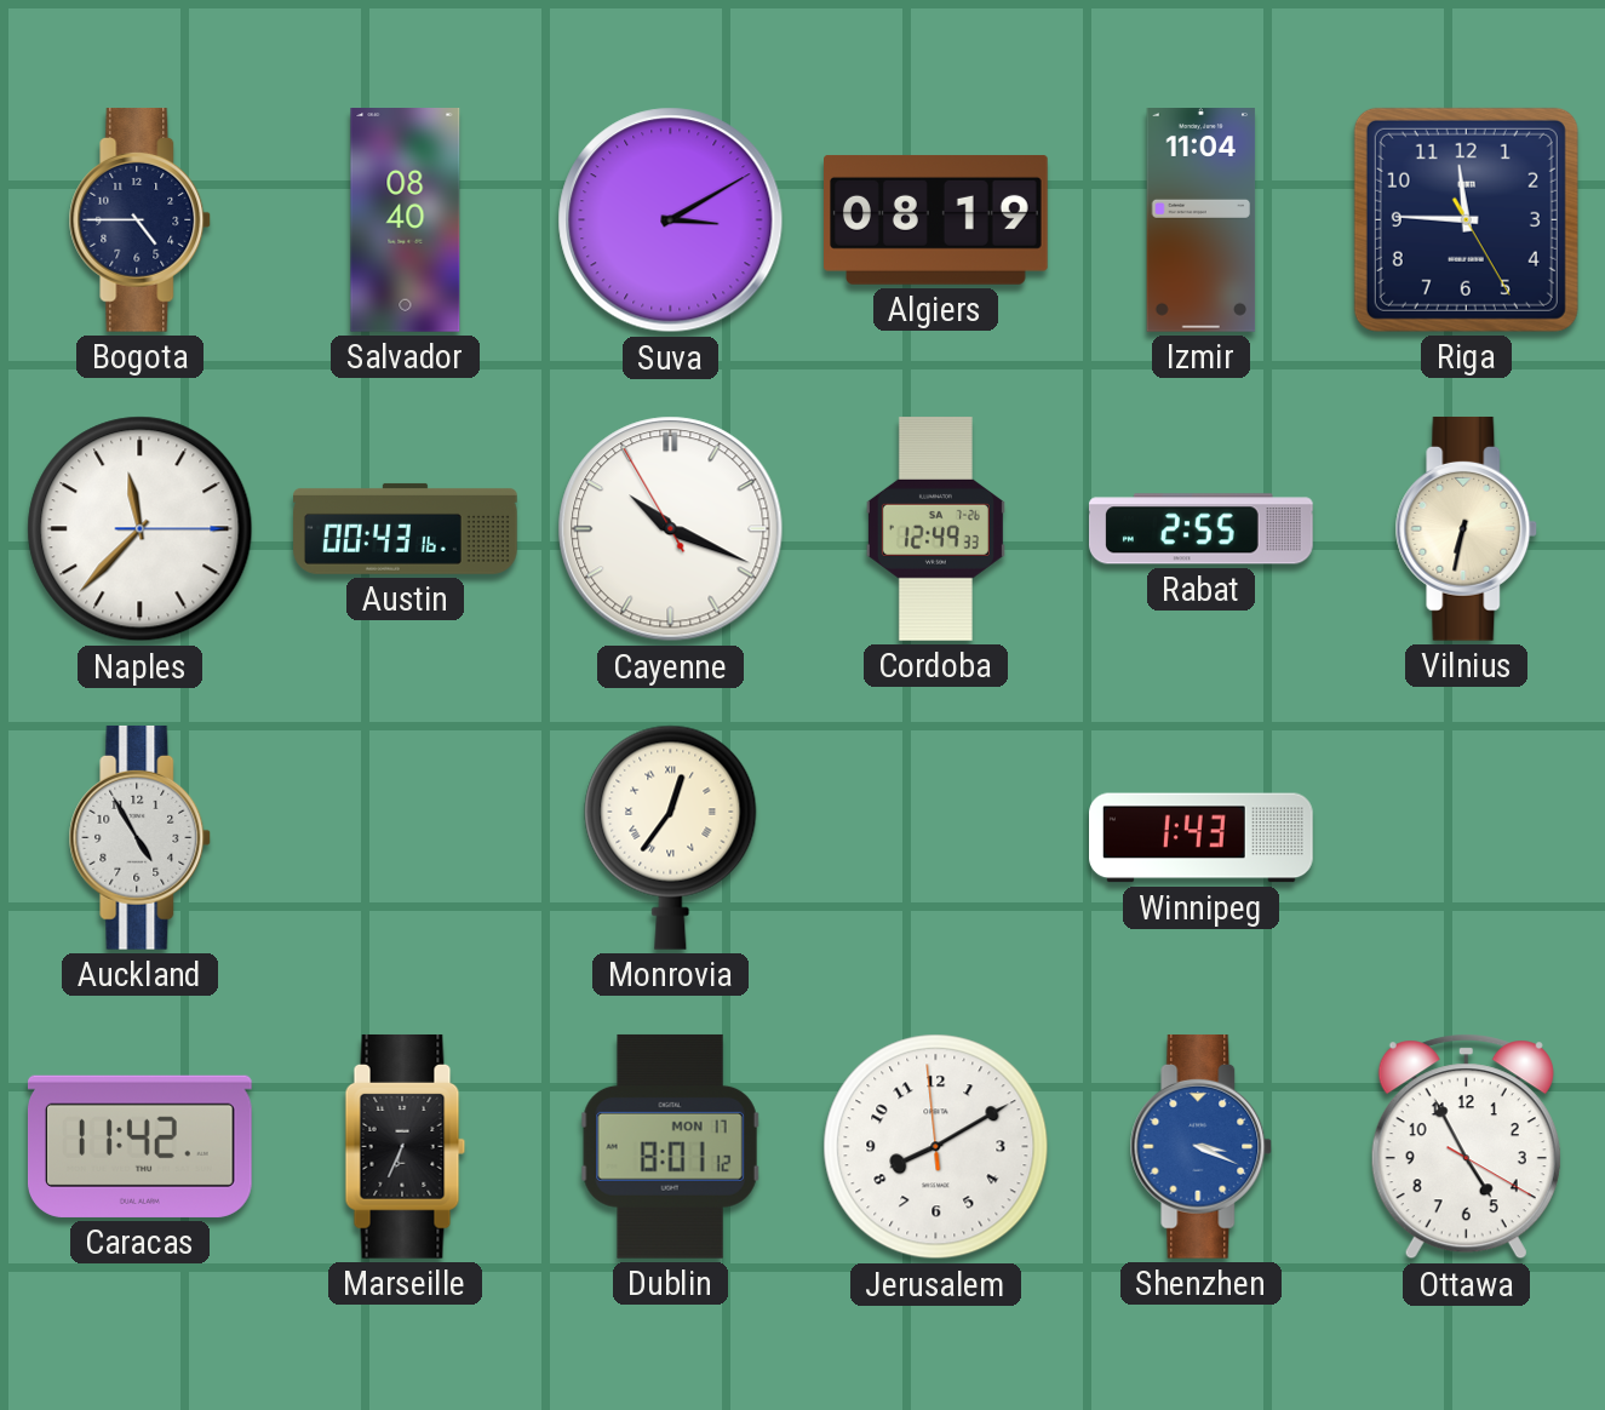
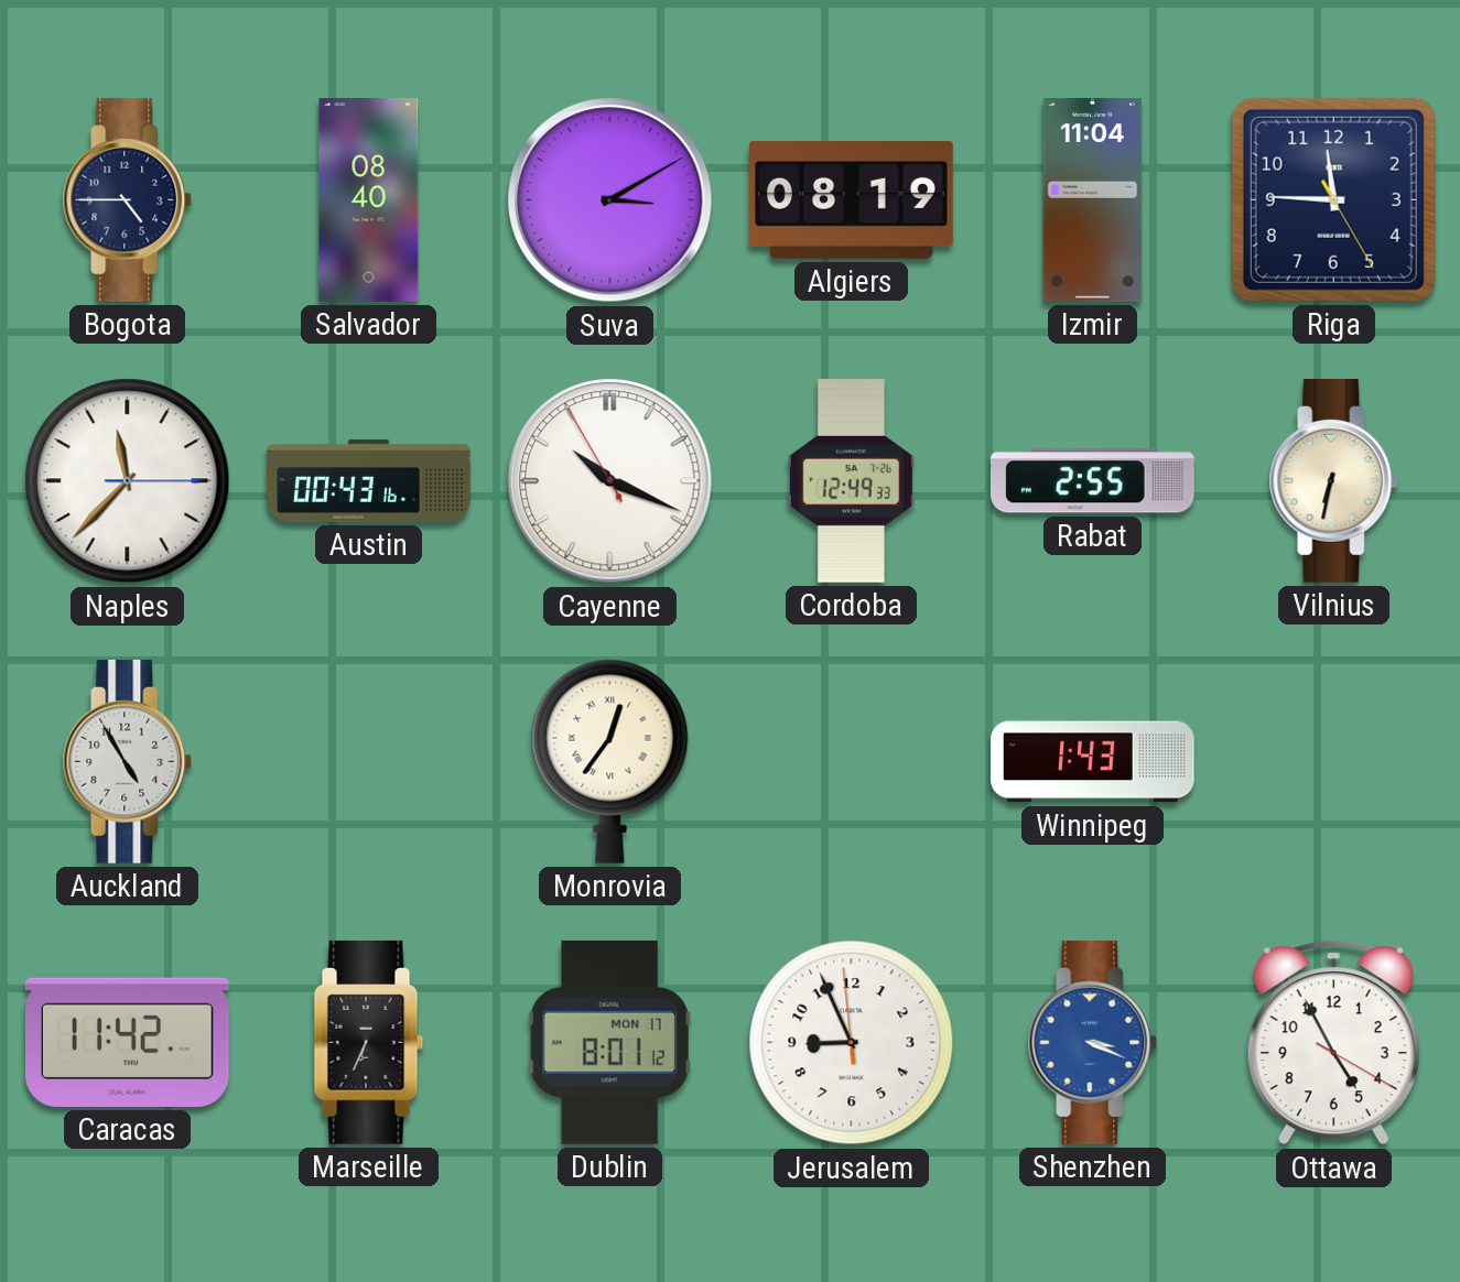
Jerusalem: 8:09 -> 8:55 (852, 1043)
